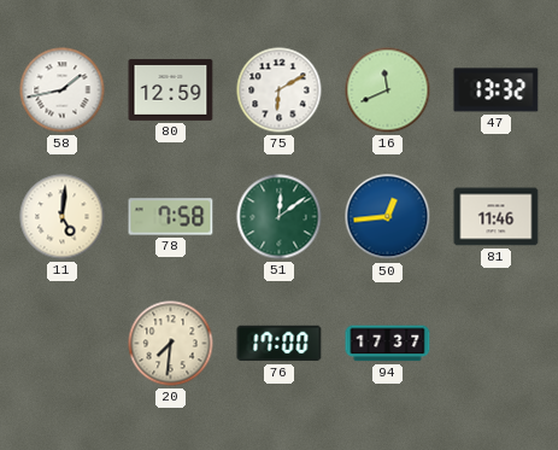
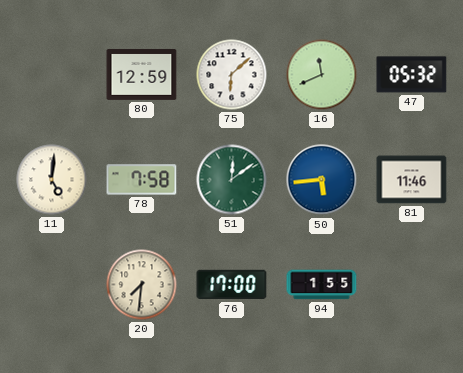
58: 1:43 -> none (63, 90)
75: 6:10 -> 6:08 (232, 75)
47: 13:32 -> 05:32 (412, 75)
50: 12:44 -> 5:44 (322, 180)
94: 17:37 -> 1:55 (322, 285)
